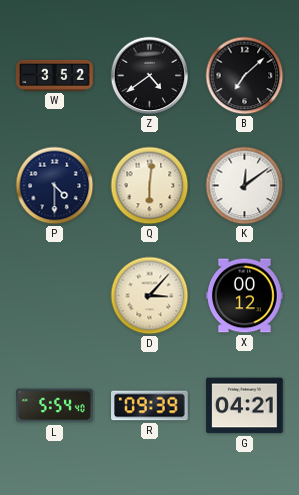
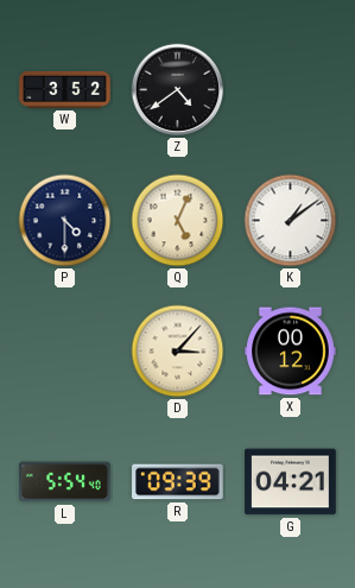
B: 7:08 -> none (245, 76)
Q: 6:01 -> 5:04 (178, 221)
K: 12:09 -> 1:09 (291, 221)
